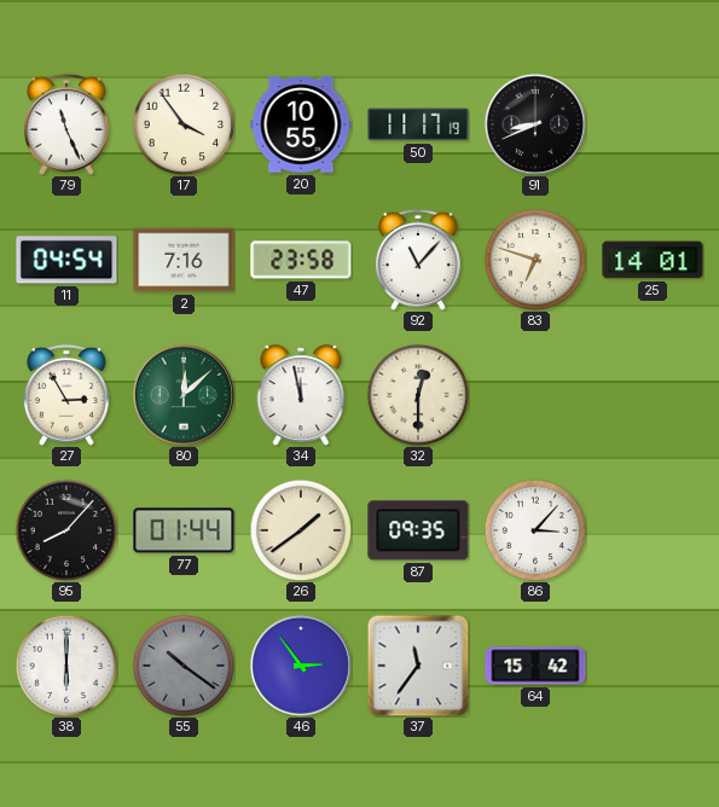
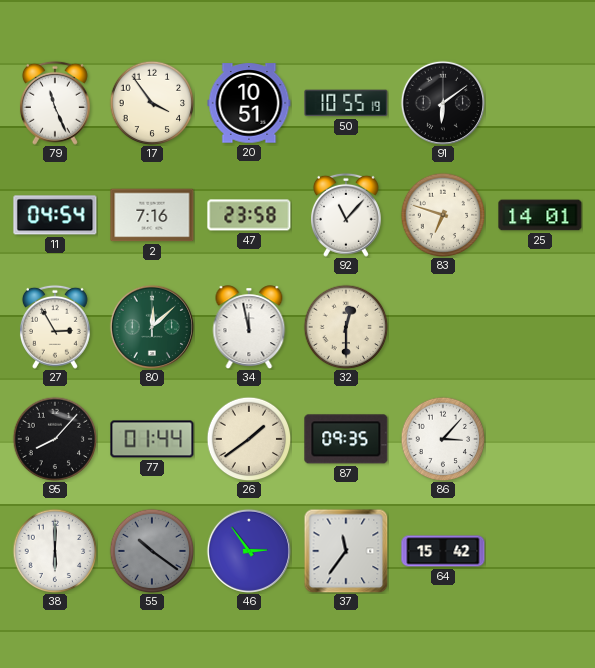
20: 10:55 -> 10:51 (249, 103)
50: 11:17 -> 10:55 (346, 103)
91: 8:41 -> 6:09 (443, 103)
